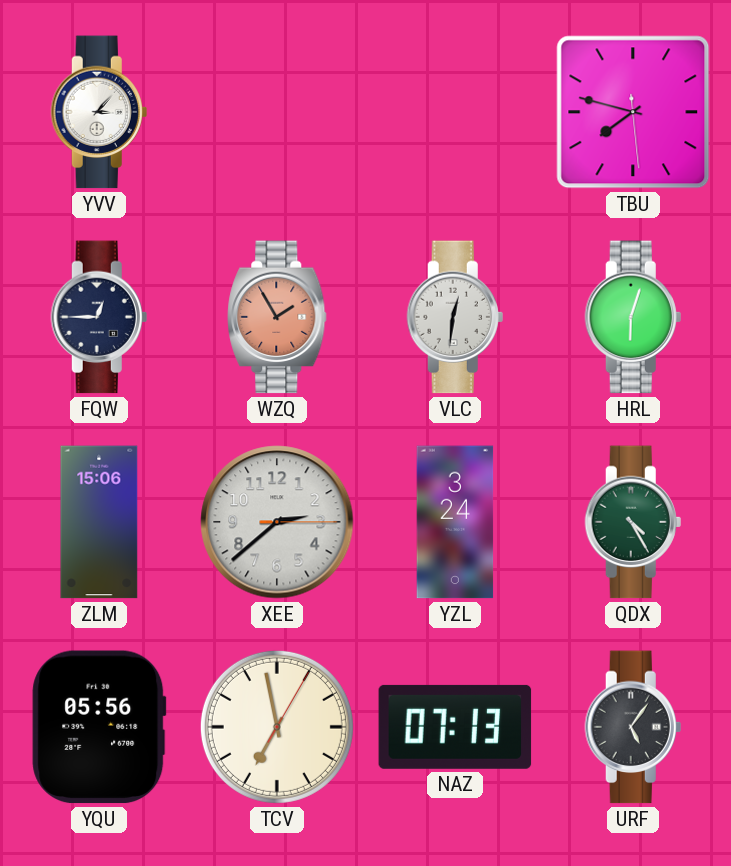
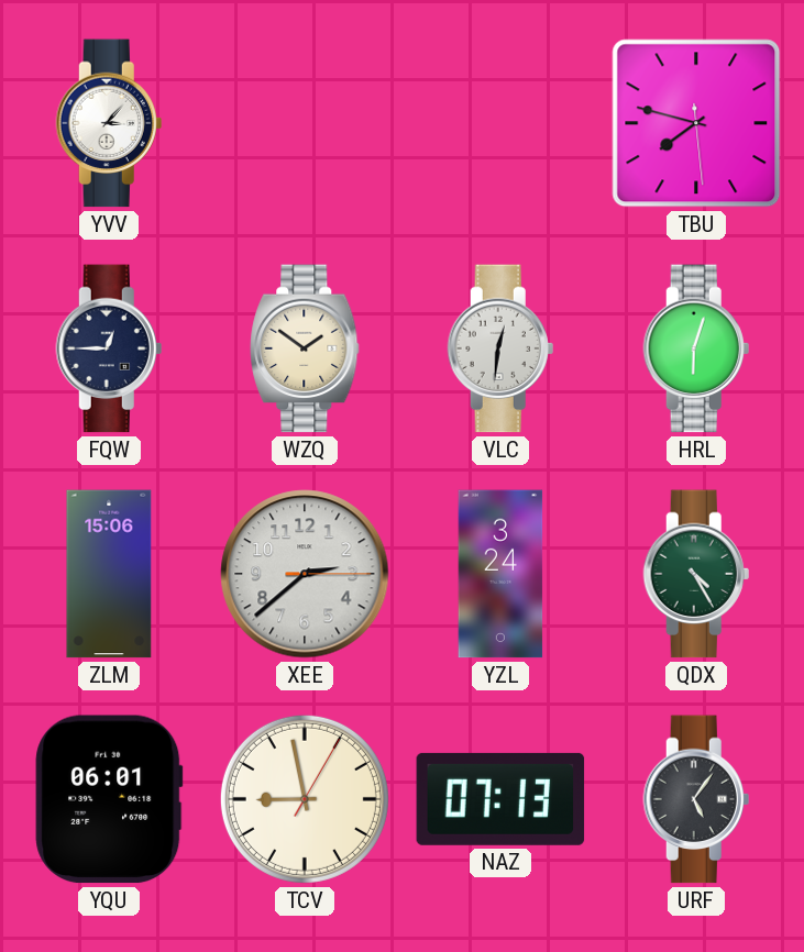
WZQ: 1:55 -> 1:51 (305, 348)
WZQ dial: salmon -> cream (305, 348)
YQU: 05:56 -> 06:01 (109, 799)
TCV: 6:58 -> 8:58 (305, 799)
